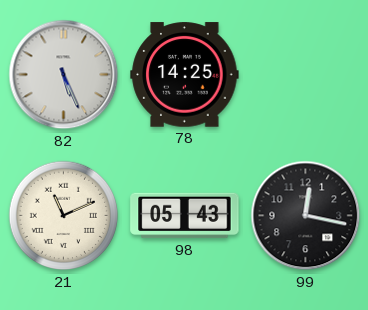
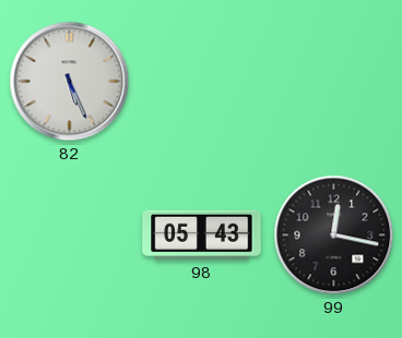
78: 14:25 -> none (185, 75)
21: 11:11 -> none (64, 216)
